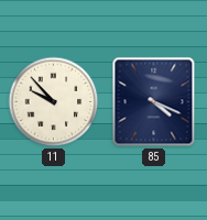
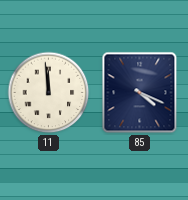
11: 9:53 -> 11:59 (49, 93)
